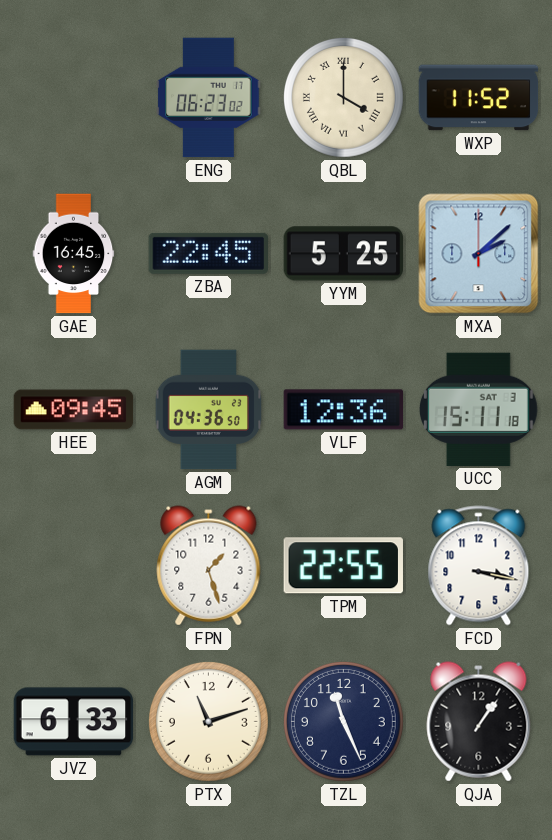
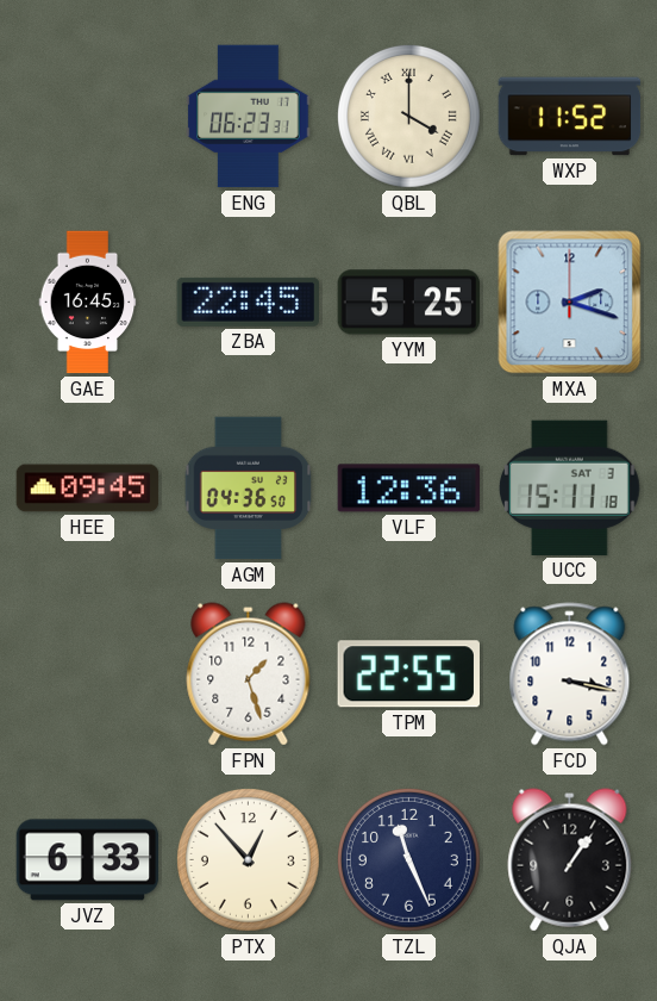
ENG: 06:23:02 -> 06:23:31 (249, 117)
MXA: 2:08 -> 2:18 (570, 303)
PTX: 11:12 -> 12:53 (248, 859)
